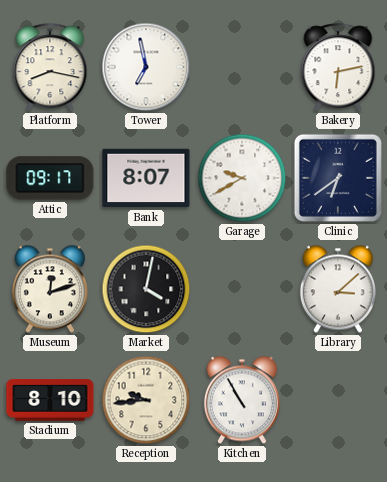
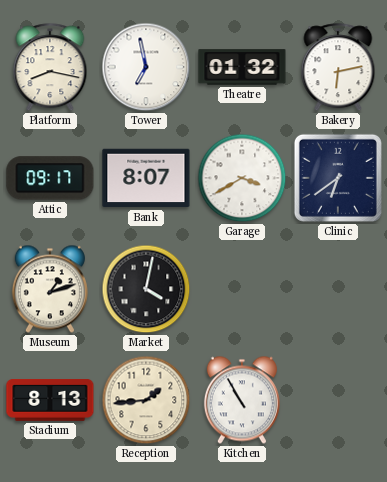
Theatre: none -> 01:32 (242, 67)
Garage: 9:40 -> 3:40 (242, 178)
Museum: 12:12 -> 1:12 (50, 289)
Library: 3:08 -> none (338, 289)
Stadium: 8:10 -> 8:13 (50, 401)
Reception: 9:44 -> 1:44 (146, 400)
